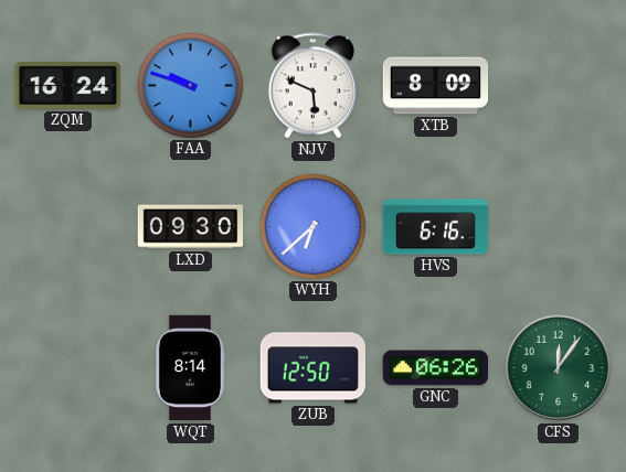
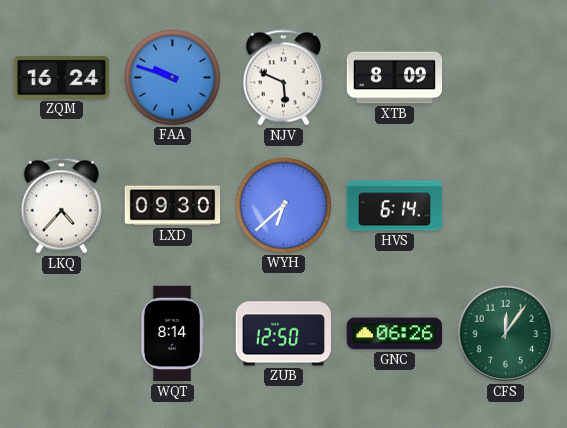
LKQ: none -> 4:37 (61, 206)
HVS: 6:16 -> 6:14 (395, 206)
